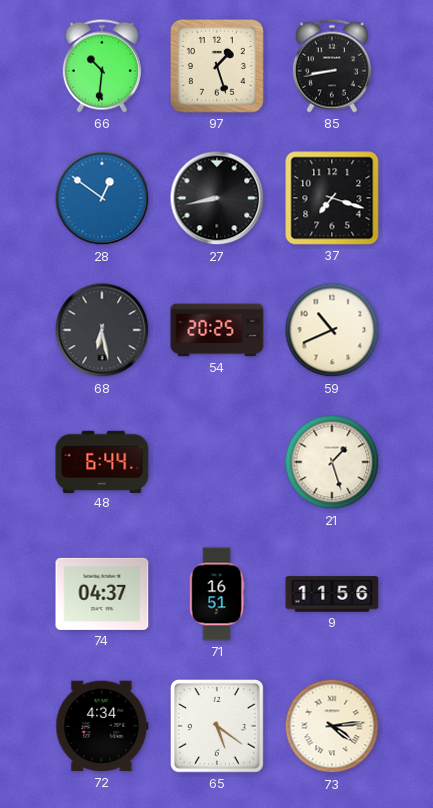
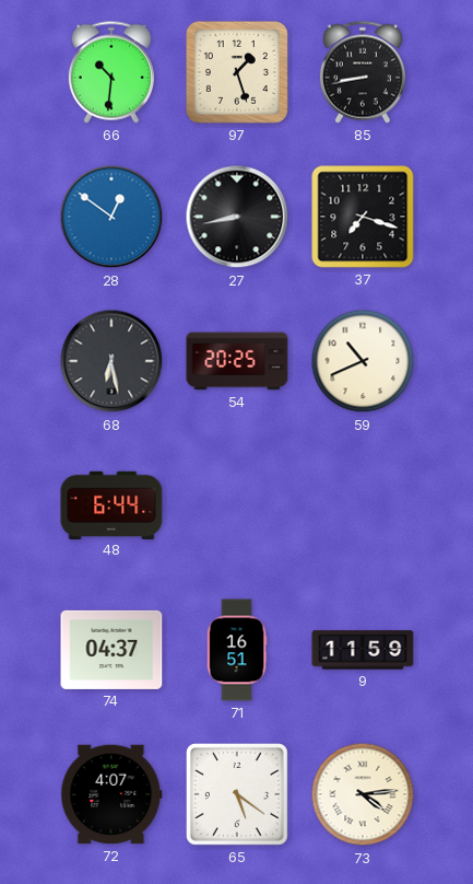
21: 1:27 -> none (332, 462)
9: 11:56 -> 11:59 (363, 650)
72: 4:34 -> 4:07 (111, 794)
